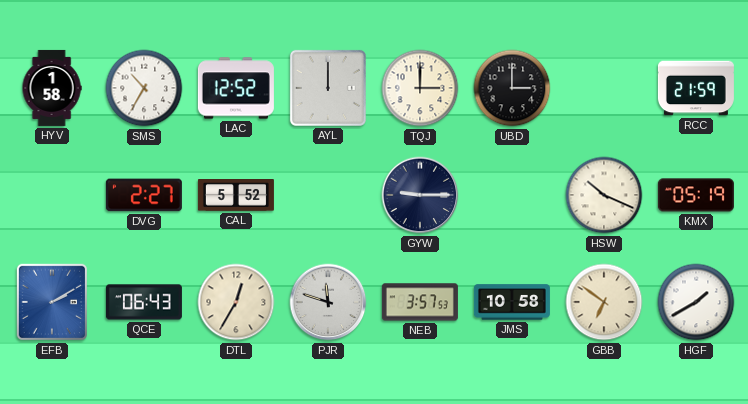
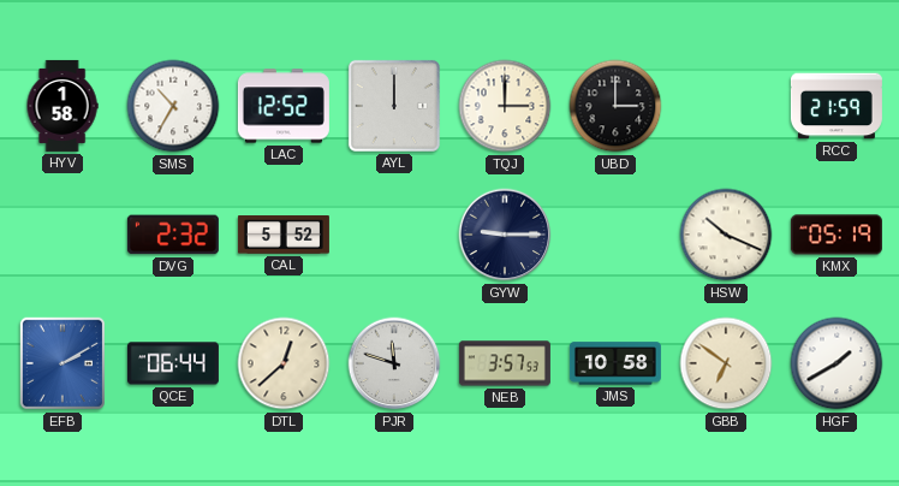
DVG: 2:27 -> 2:32 (173, 235)
QCE: 06:43 -> 06:44 (173, 363)
DTL: 12:35 -> 12:38 (284, 363)
